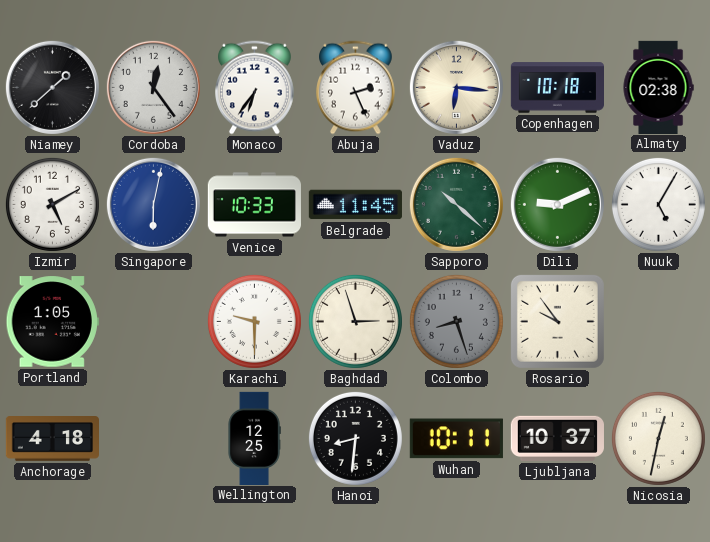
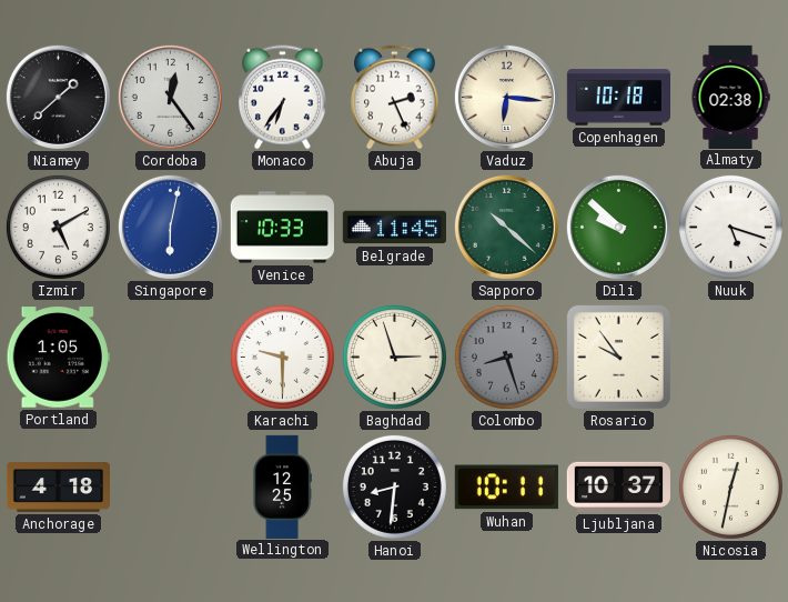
Dili: 9:11 -> 9:52 (618, 227)
Nuuk: 5:05 -> 5:18 (730, 227)
